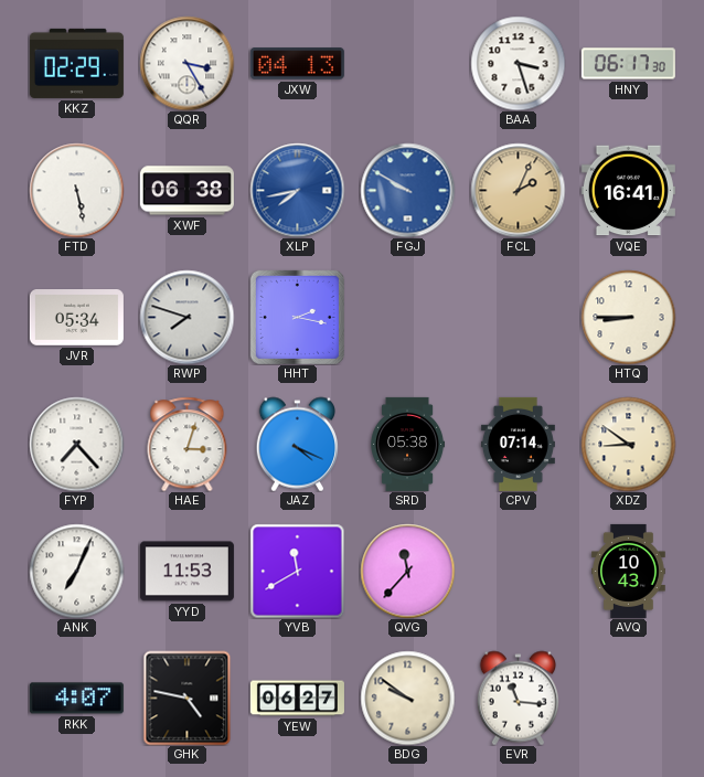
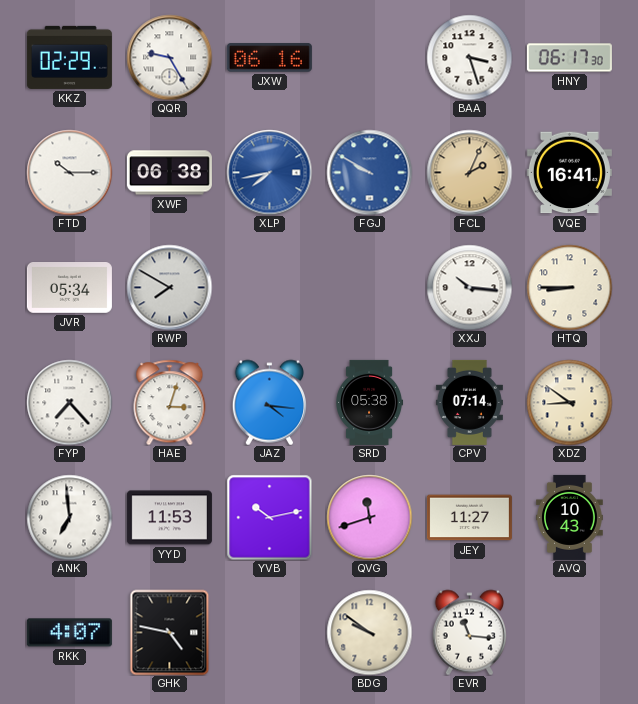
QQR: 3:25 -> 9:25 (169, 57)
JXW: 04:13 -> 06:16 (269, 58)
FTD: 5:28 -> 10:15 (69, 172)
RWP: 7:48 -> 7:50 (169, 287)
HHT: 2:17 -> none (297, 317)
XXJ: none -> 10:16 (469, 287)
JAZ: 4:19 -> 4:16 (269, 402)
ANK: 7:04 -> 6:59 (69, 517)
YVB: 11:40 -> 10:13 (269, 517)
QVG: 11:37 -> 11:42 (369, 517)
JEY: none -> 11:27 (469, 518)
YEW: 06:27 -> none (297, 699)
